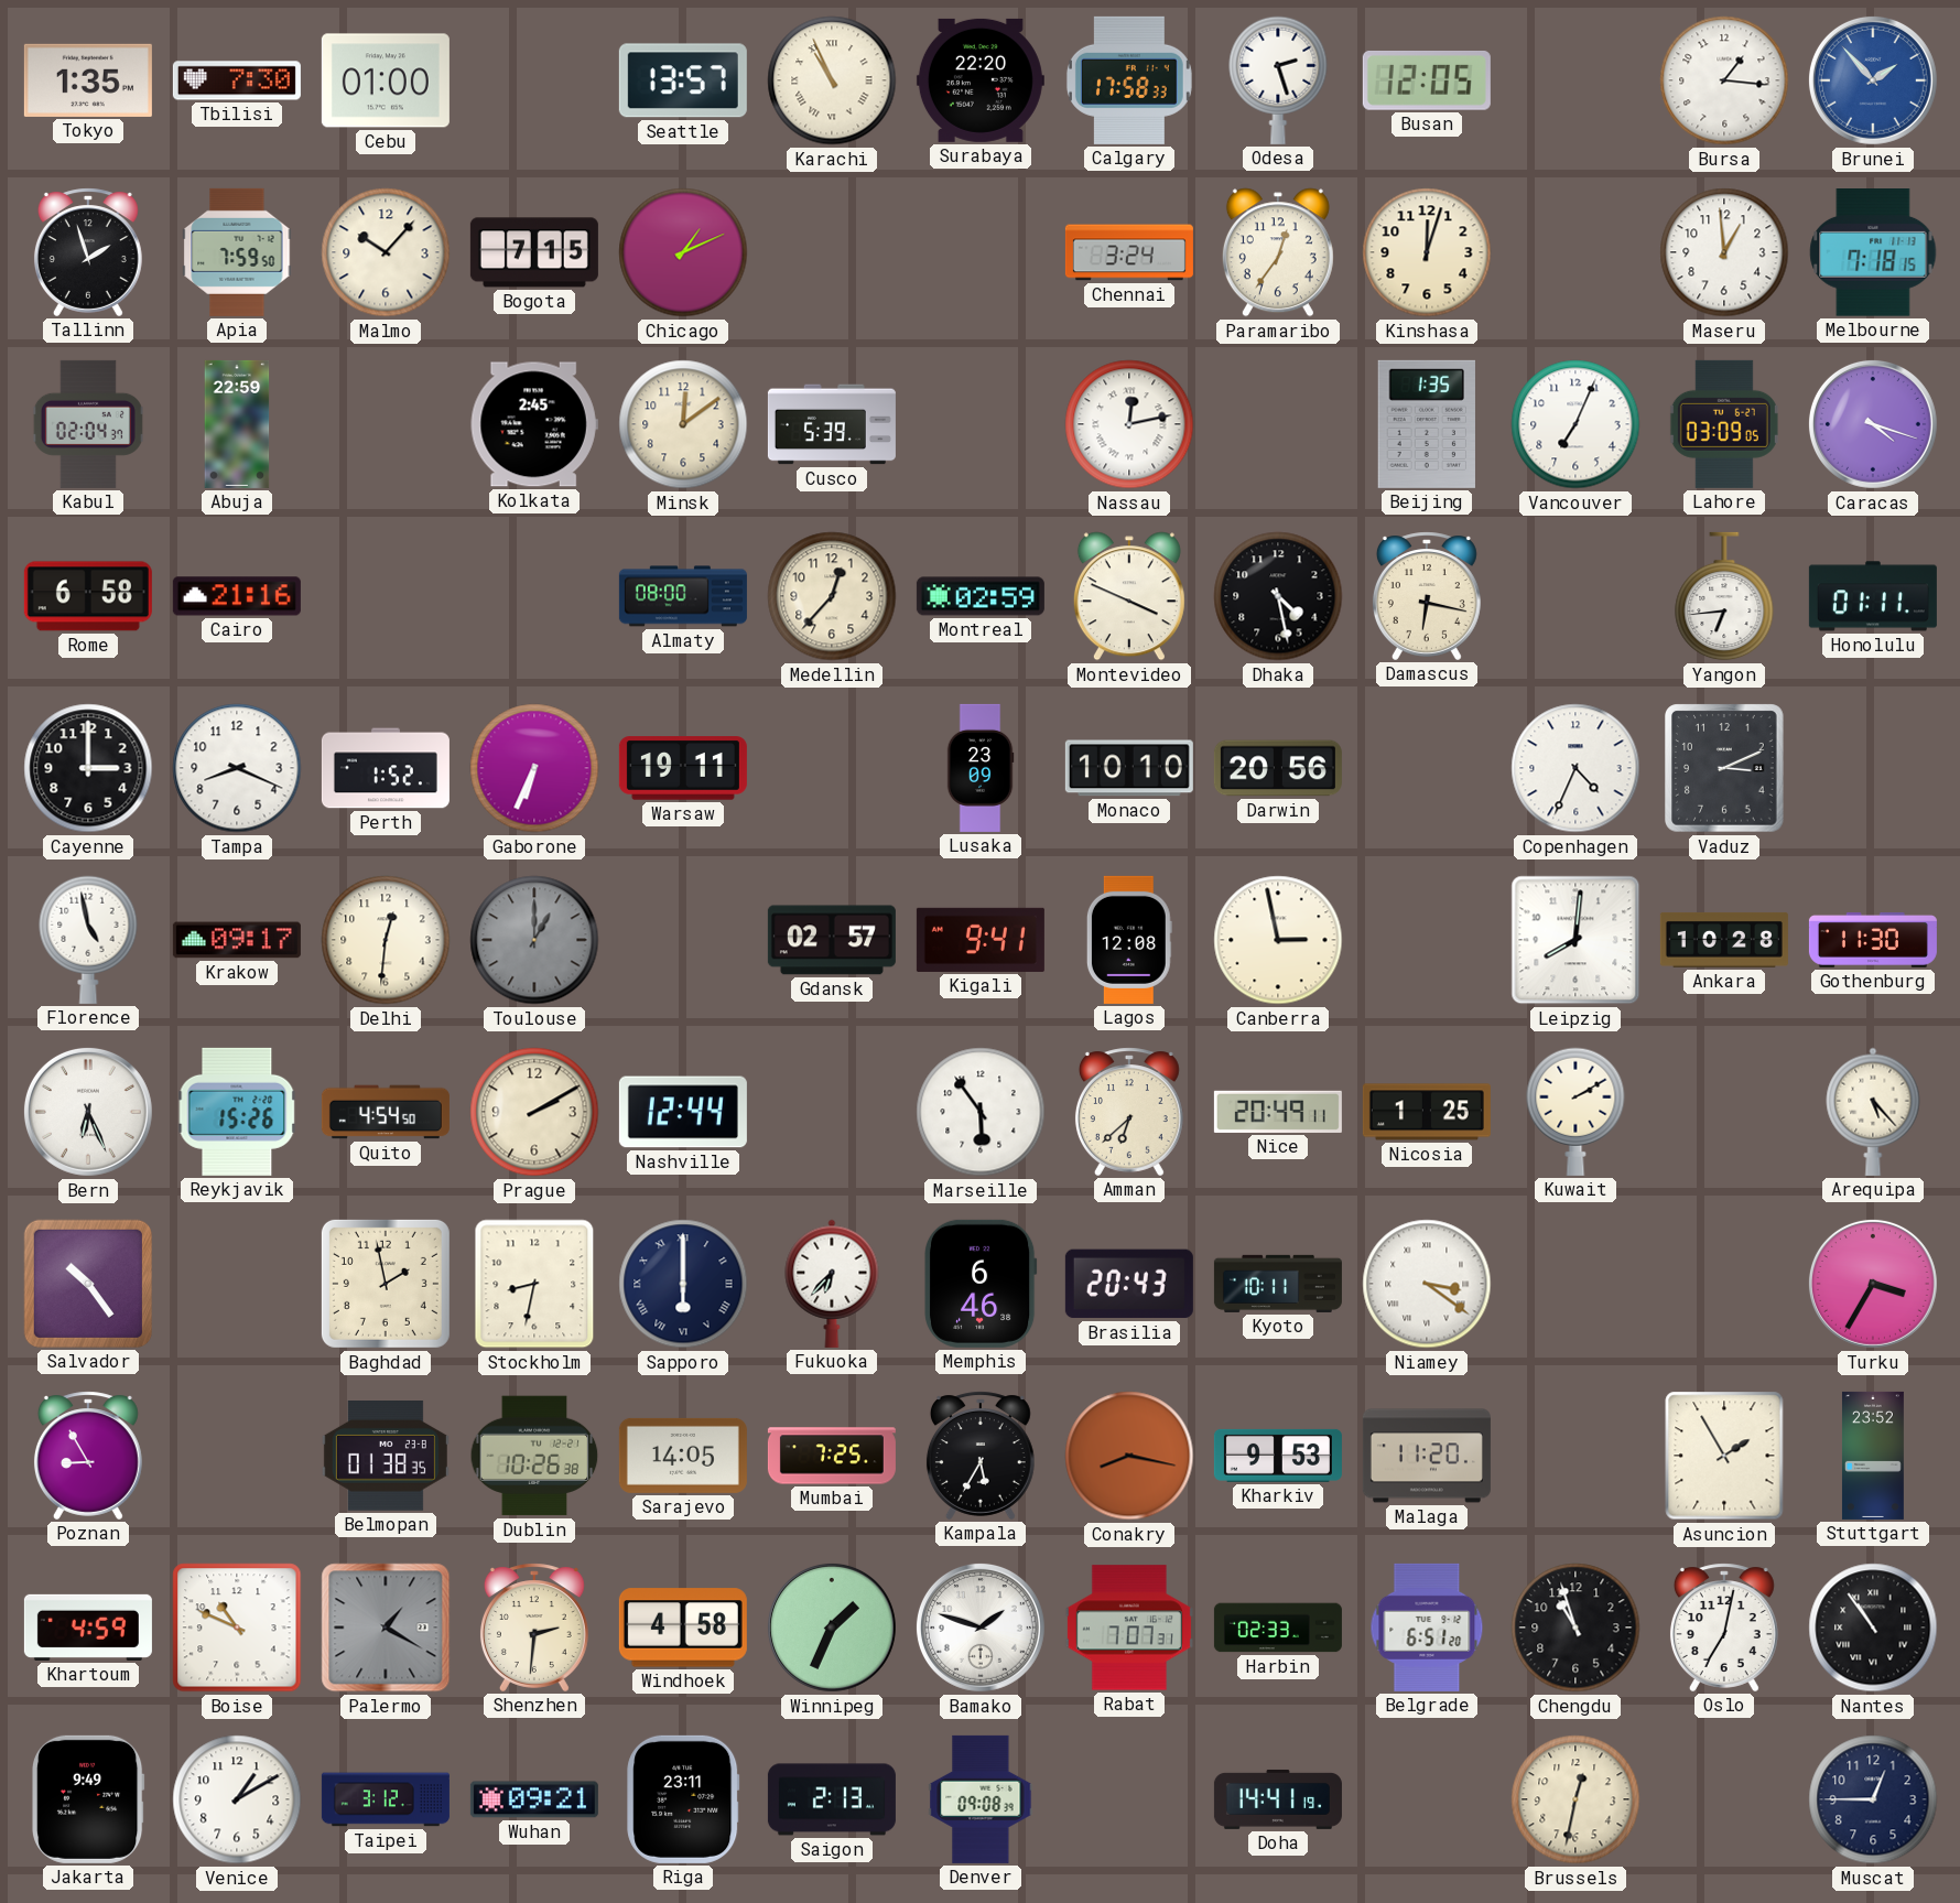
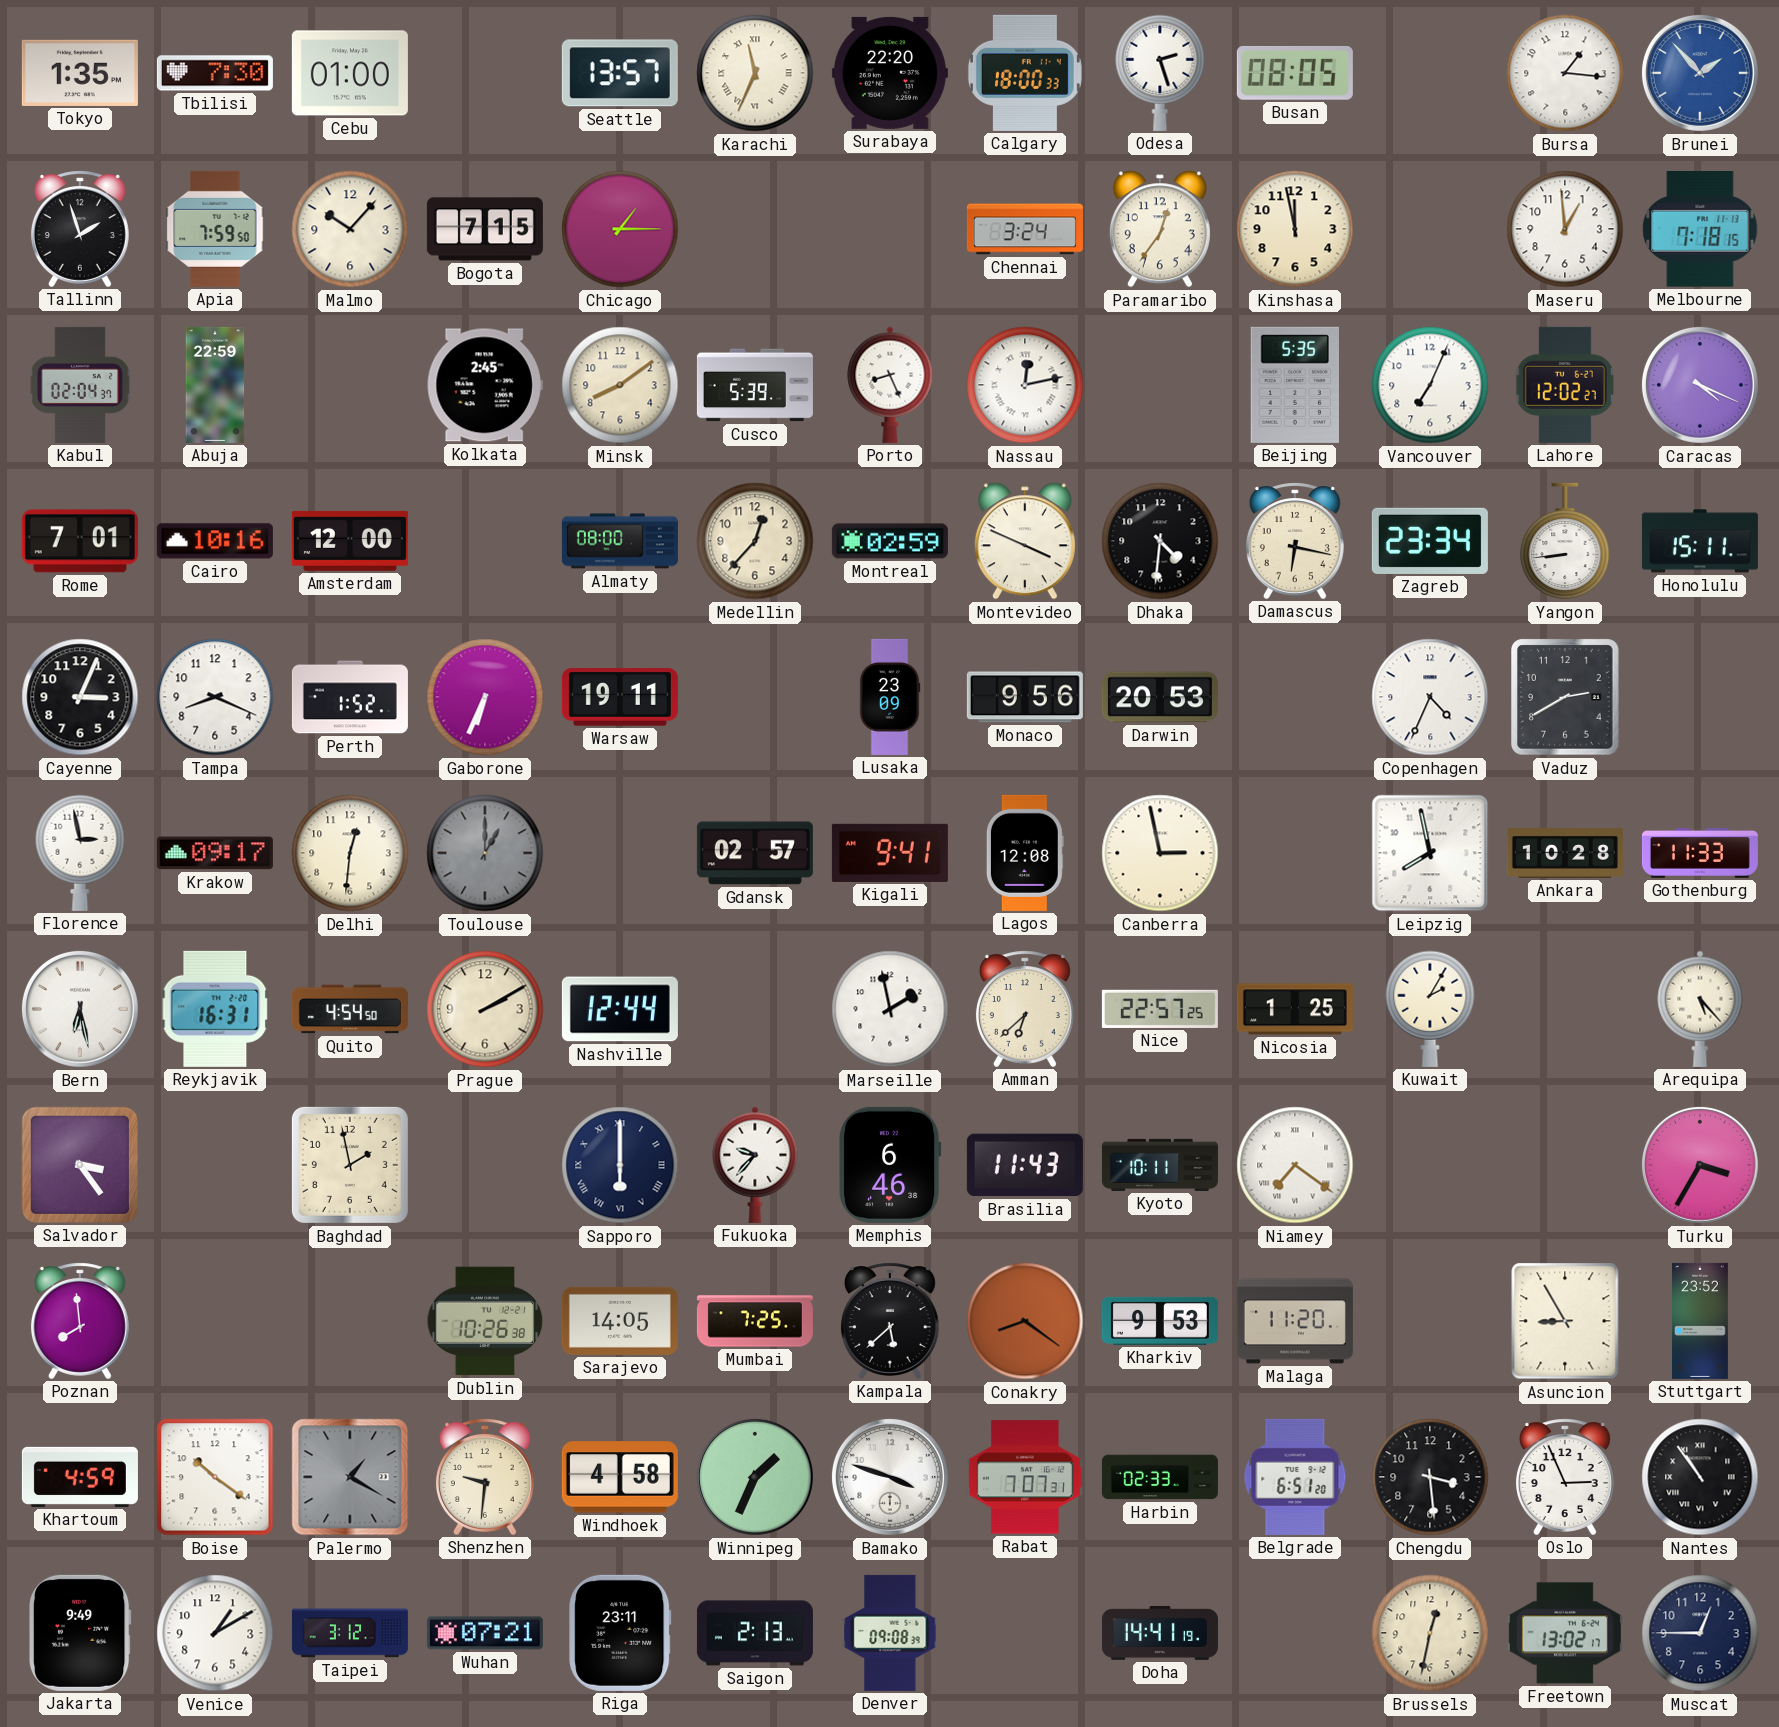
Karachi: 10:56 -> 11:34 (755, 73)
Calgary: 17:58 -> 18:00 (1025, 73)
Busan: 12:05 -> 08:05 (1295, 73)
Chicago: 1:11 -> 1:15 (620, 229)
Kinshasa: 12:03 -> 11:58 (1295, 229)
Minsk: 12:09 -> 8:09 (620, 385)
Porto: none -> 8:26 (890, 385)
Beijing: 1:35 -> 5:35 (1295, 385)
Lahore: 03:09 -> 12:02 (1565, 385)
Caracas: 4:18 -> 4:19 (1700, 385)
Rome: 6:58 -> 7:01 (80, 541)
Cairo: 21:16 -> 10:16 (215, 541)
Amsterdam: none -> 12:00 (350, 541)
Dhaka: 4:28 -> 4:31 (1160, 541)
Zagreb: none -> 23:34 (1430, 541)
Yangon: 6:44 -> 8:44 (1565, 541)
Honolulu: 01:11 -> 15:11 (1700, 541)
Cayenne: 3:00 -> 3:04 (80, 697)
Monaco: 10:10 -> 9:56 (1025, 697)
Darwin: 20:56 -> 20:53 (1160, 697)
Vaduz: 3:11 -> 2:40 (1566, 697)
Florence: 4:58 -> 2:58 (80, 853)
Leipzig: 8:01 -> 7:58 (1430, 853)
Gothenburg: 11:30 -> 11:33 (1700, 853)
Bern: 6:26 -> 6:28 (80, 1009)
Reykjavik: 15:26 -> 16:31 (215, 1009)
Marseille: 5:54 -> 1:58 (890, 1009)
Nice: 20:49 -> 22:57 (1160, 1009)
Kuwait: 2:10 -> 2:05 (1430, 1009)
Salvador: 10:24 -> 3:24 (80, 1165)
Stockholm: 8:32 -> none (534, 1284)
Fukuoka: 6:37 -> 9:37 (755, 1165)
Brasilia: 20:43 -> 11:43 (1025, 1165)
Niamey: 3:21 -> 7:21 (1295, 1165)
Poznan: 8:55 -> 7:59 (80, 1321)
Belmopan: 01:38 -> none (386, 1457)
Kampala: 5:35 -> 5:38 (890, 1321)
Conakry: 8:17 -> 8:21 (1025, 1321)
Asuncion: 1:55 -> 8:55 (1565, 1321)
Boise: 10:49 -> 10:21 (215, 1477)
Shenzhen: 2:31 -> 9:31 (485, 1477)
Bamako: 1:48 -> 3:48 (890, 1477)
Chengdu: 10:57 -> 3:29 (1430, 1477)
Oslo: 7:02 -> 2:56 (1565, 1477)
Wuhan: 09:21 -> 07:21 (485, 1633)
Freetown: none -> 13:02 (1565, 1633)
